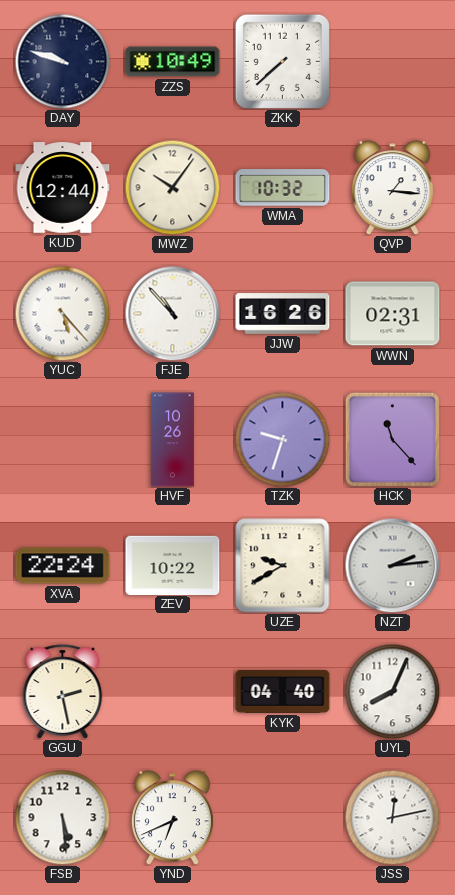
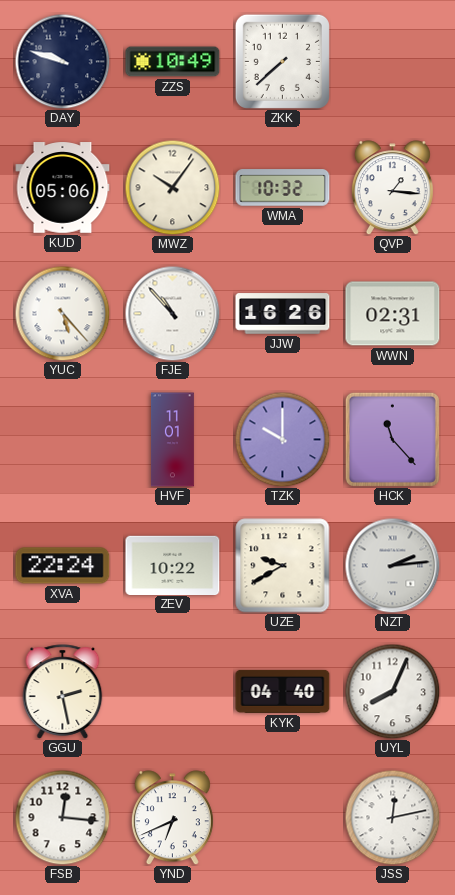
KUD: 12:44 -> 05:06 (63, 188)
HVF: 10:26 -> 11:01 (172, 440)
TZK: 9:33 -> 10:00 (282, 439)
FSB: 5:29 -> 12:16 (62, 817)
